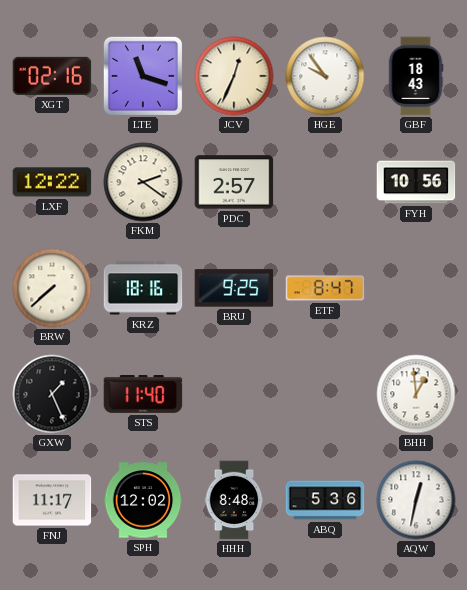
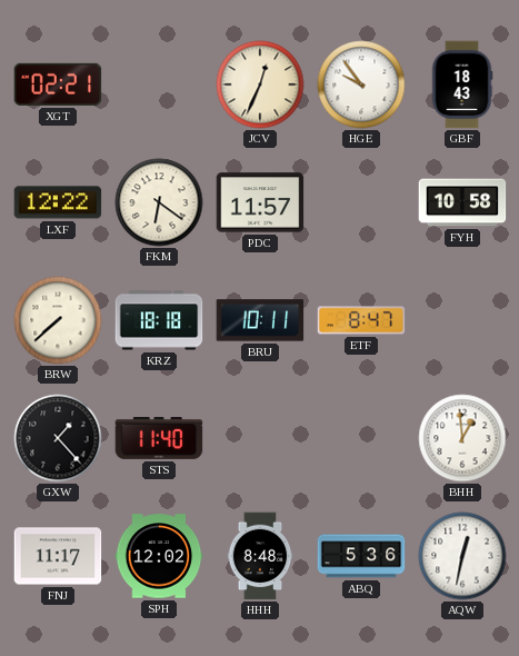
XGT: 02:16 -> 02:21 (58, 85)
LTE: 11:18 -> none (143, 76)
FKM: 2:21 -> 6:21 (159, 202)
PDC: 2:57 -> 11:57 (260, 202)
FYH: 10:56 -> 10:58 (462, 202)
KRZ: 18:16 -> 18:18 (159, 320)
BRU: 9:25 -> 10:11 (260, 320)
GXW: 1:26 -> 1:23 (58, 438)
